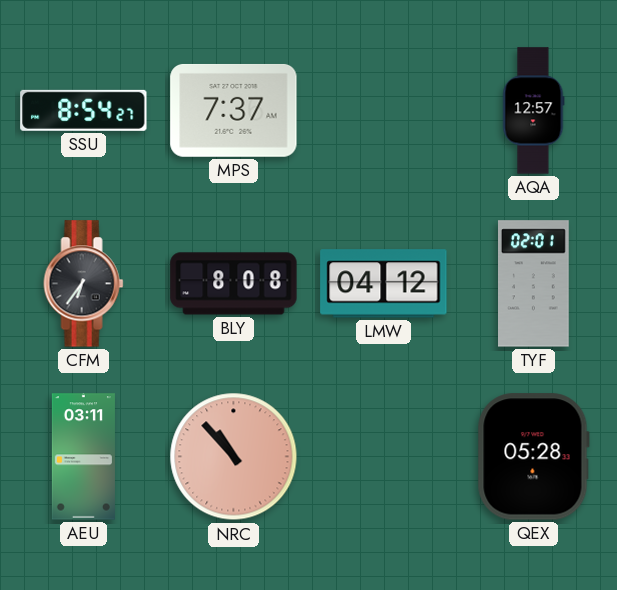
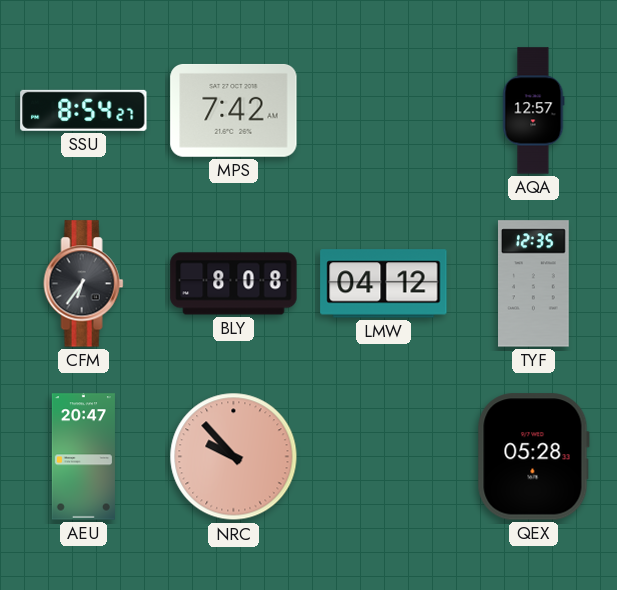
MPS: 7:37 -> 7:42 (234, 110)
TYF: 02:01 -> 12:35 (534, 284)
AEU: 03:11 -> 20:47 (83, 457)
NRC: 10:53 -> 9:53 (234, 457)
